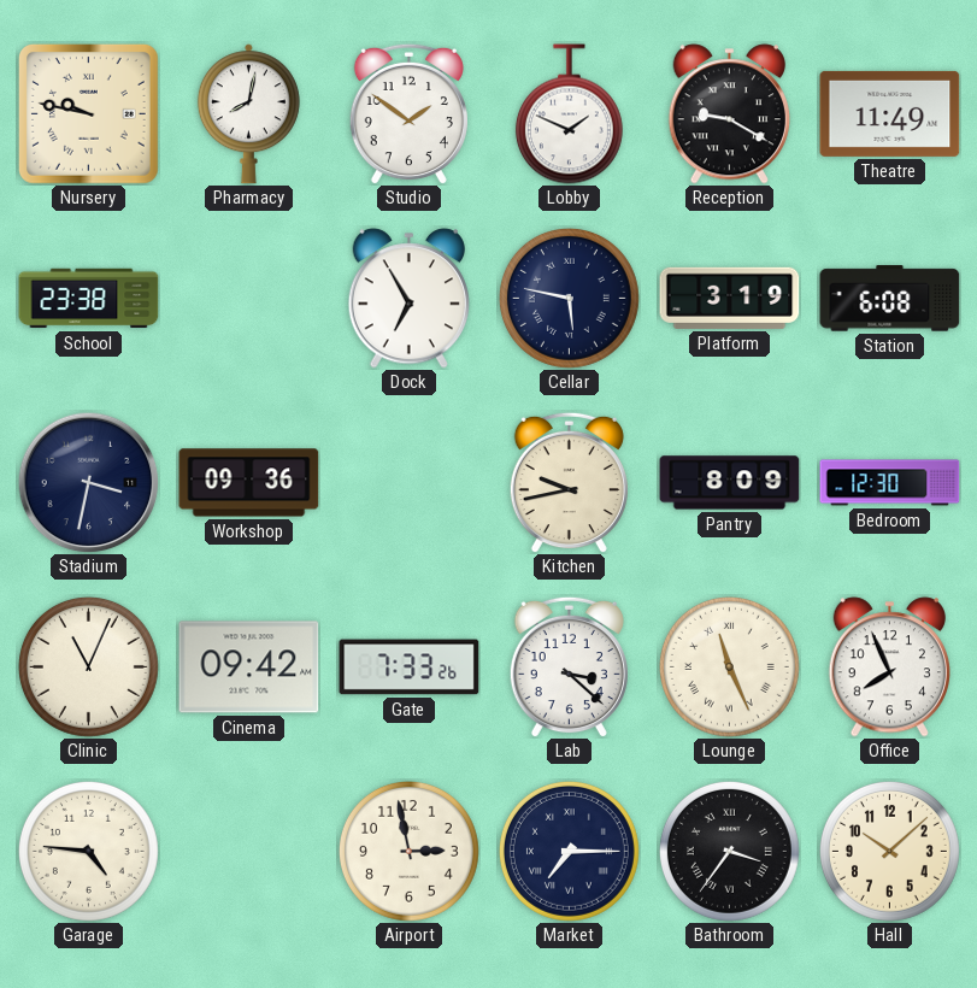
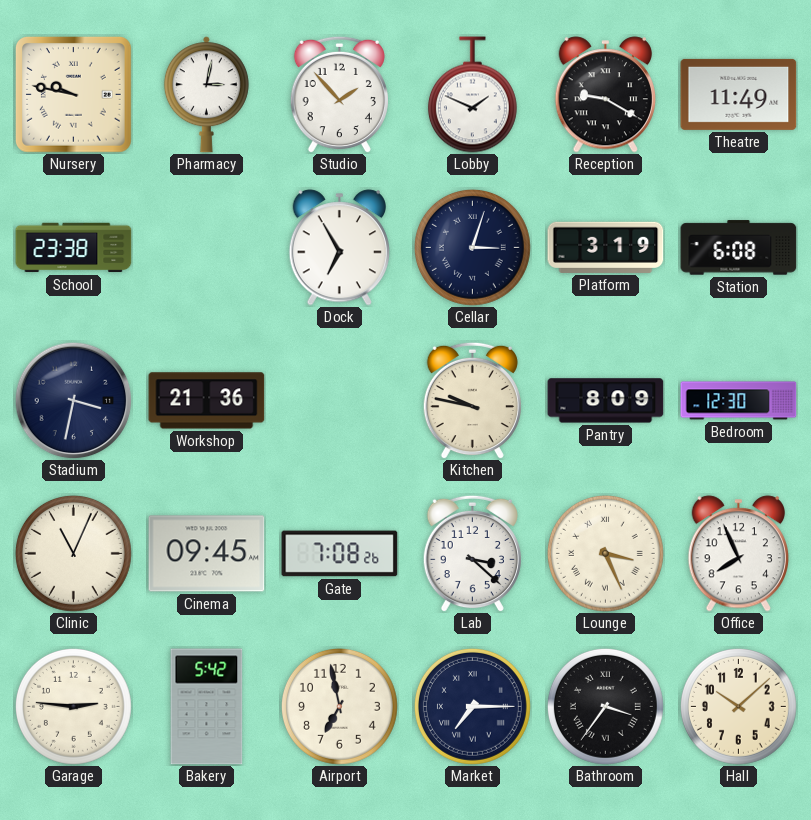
Pharmacy: 8:02 -> 3:02 (206, 95)
Studio: 1:51 -> 1:53 (339, 94)
Cellar: 5:47 -> 3:03 (472, 247)
Workshop: 09:36 -> 21:36 (207, 401)
Kitchen: 9:43 -> 9:47 (472, 400)
Cinema: 09:42 -> 09:45 (207, 554)
Gate: 7:33 -> 7:08 (340, 554)
Lounge: 11:26 -> 3:26 (605, 553)
Garage: 4:46 -> 2:46 (73, 706)
Bakery: none -> 5:42 (207, 707)
Airport: 2:58 -> 6:58 (339, 706)
